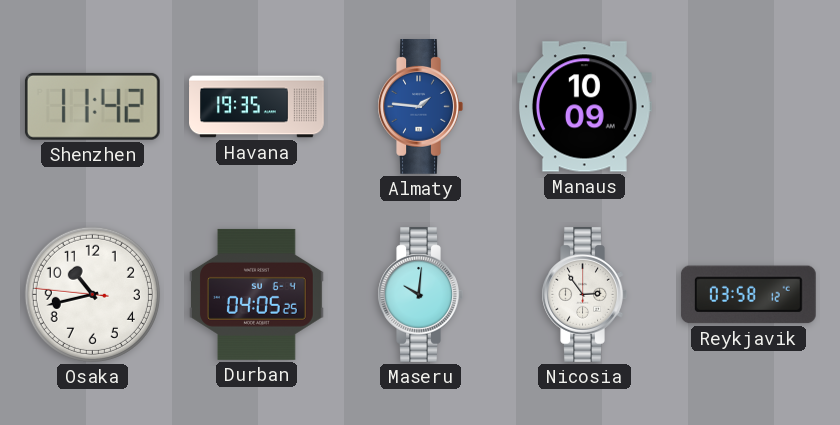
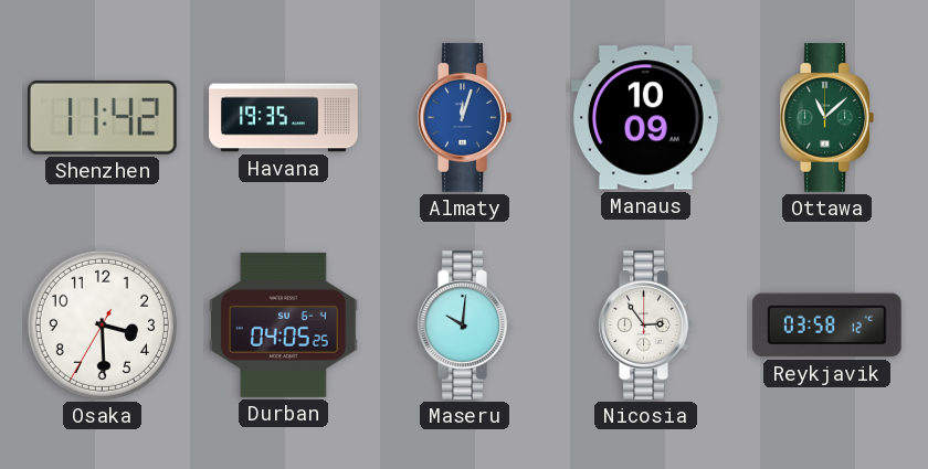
Almaty: 1:46 -> 12:03 (464, 118)
Ottawa: none -> 11:08 (826, 118)
Osaka: 10:42 -> 3:29 (102, 324)
